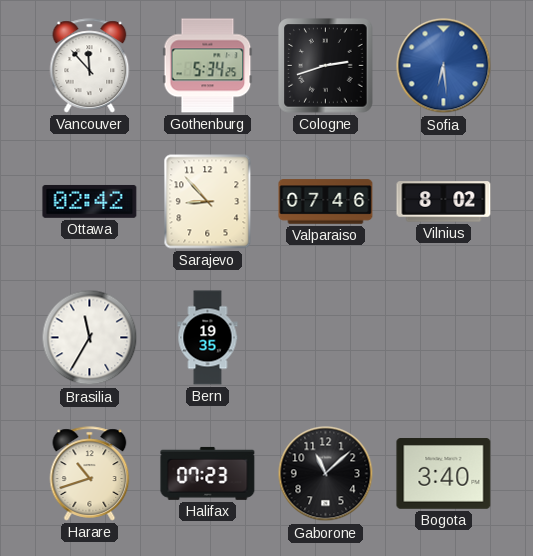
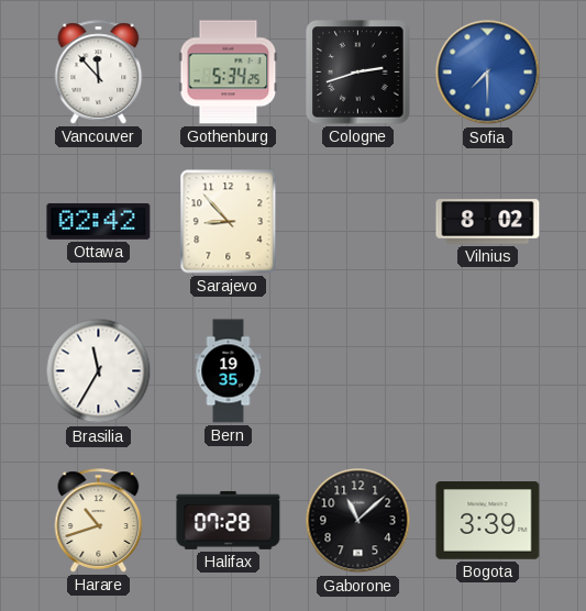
Sofia: 6:29 -> 7:30 (488, 73)
Valparaiso: 07:46 -> none (326, 202)
Halifax: 07:23 -> 07:28 (229, 520)
Bogota: 3:40 -> 3:39 (488, 521)
